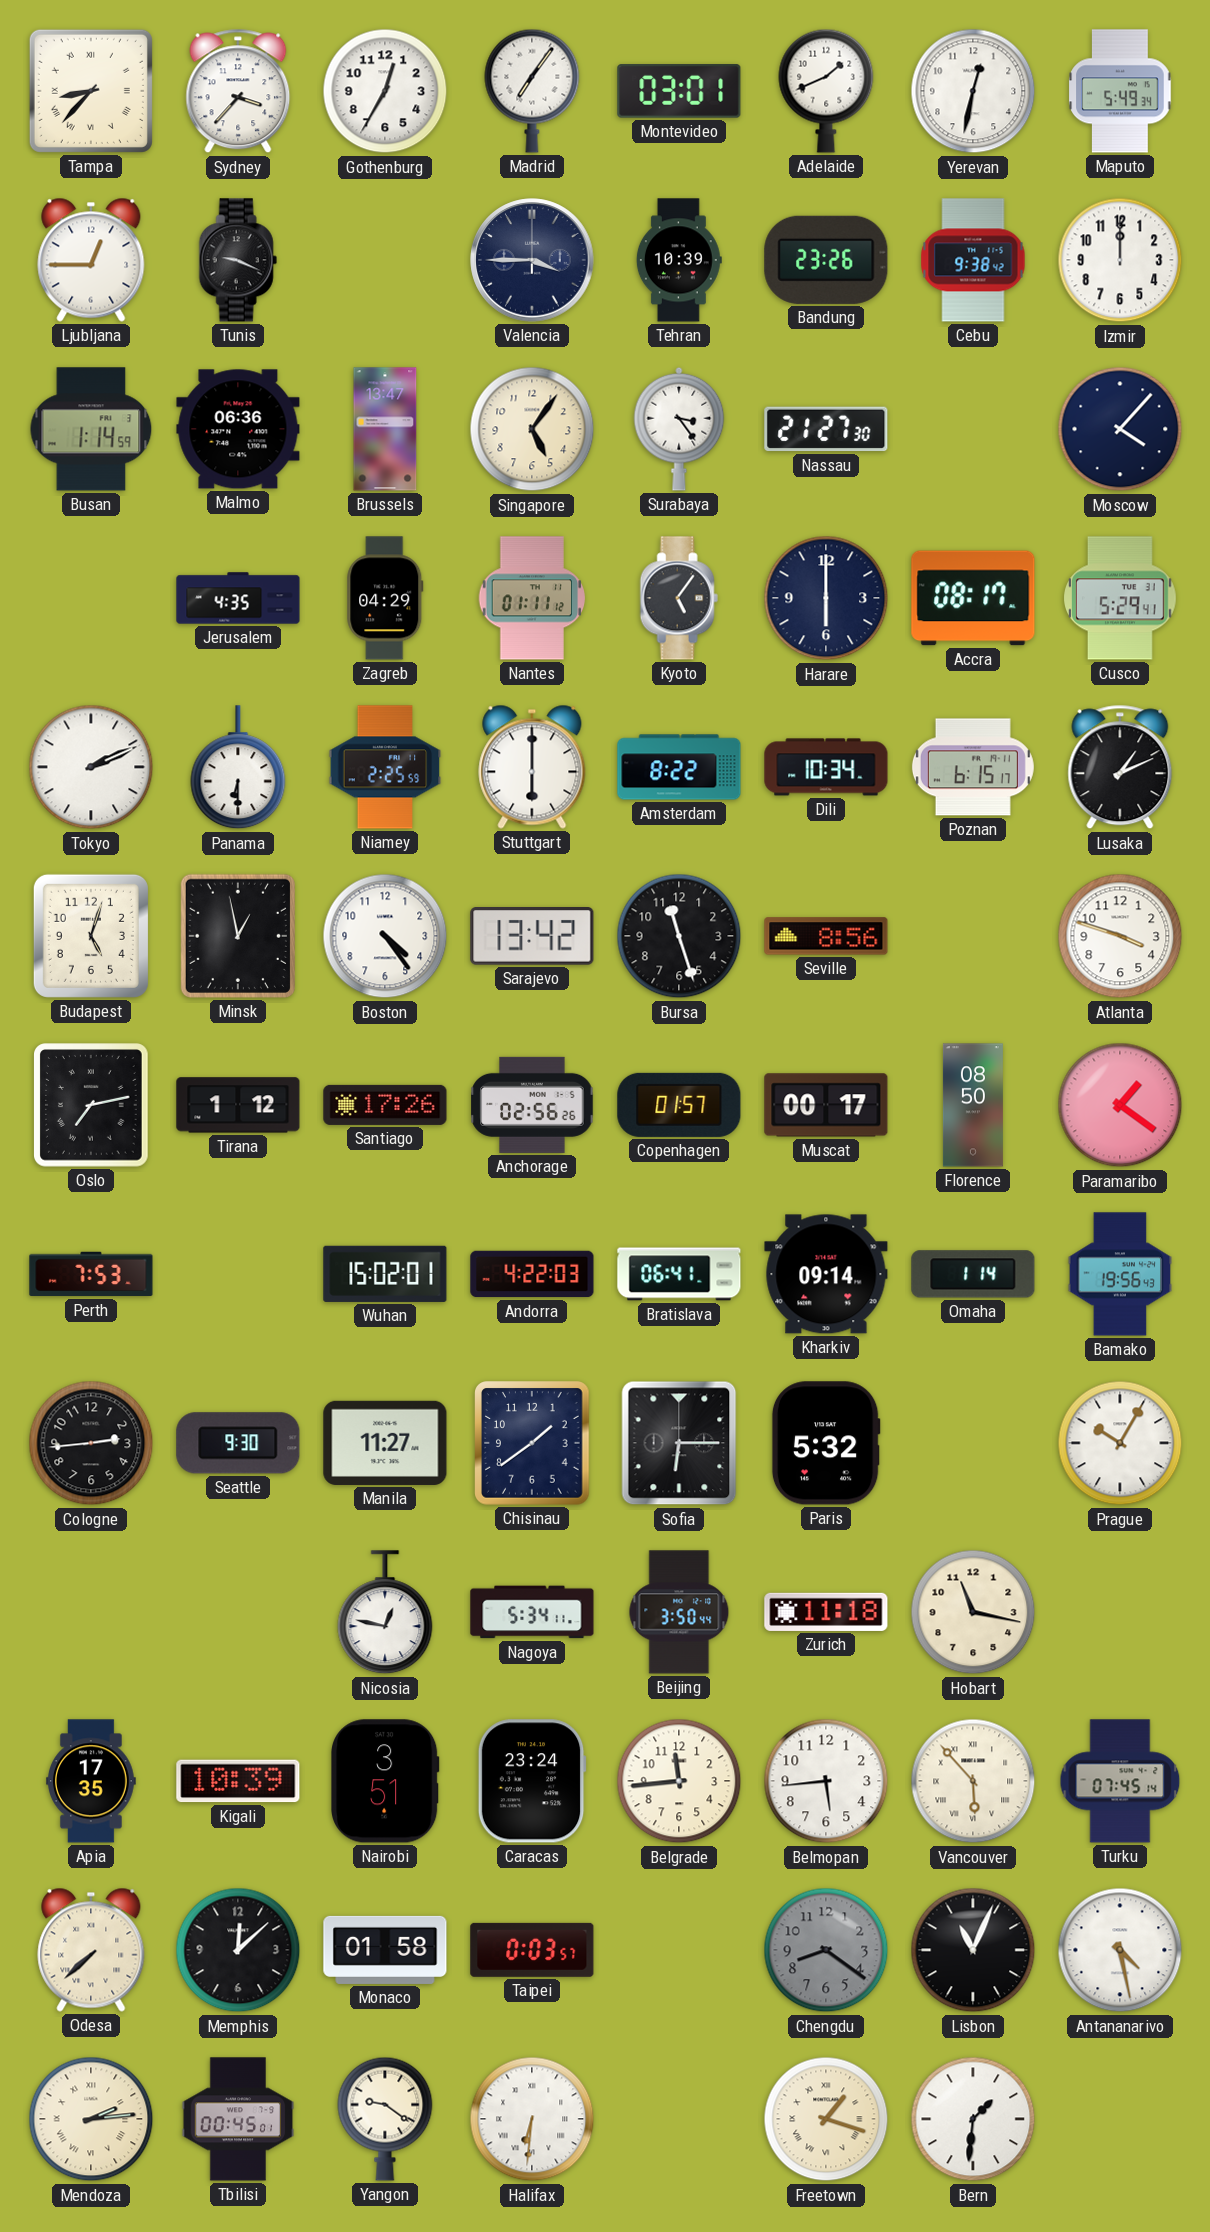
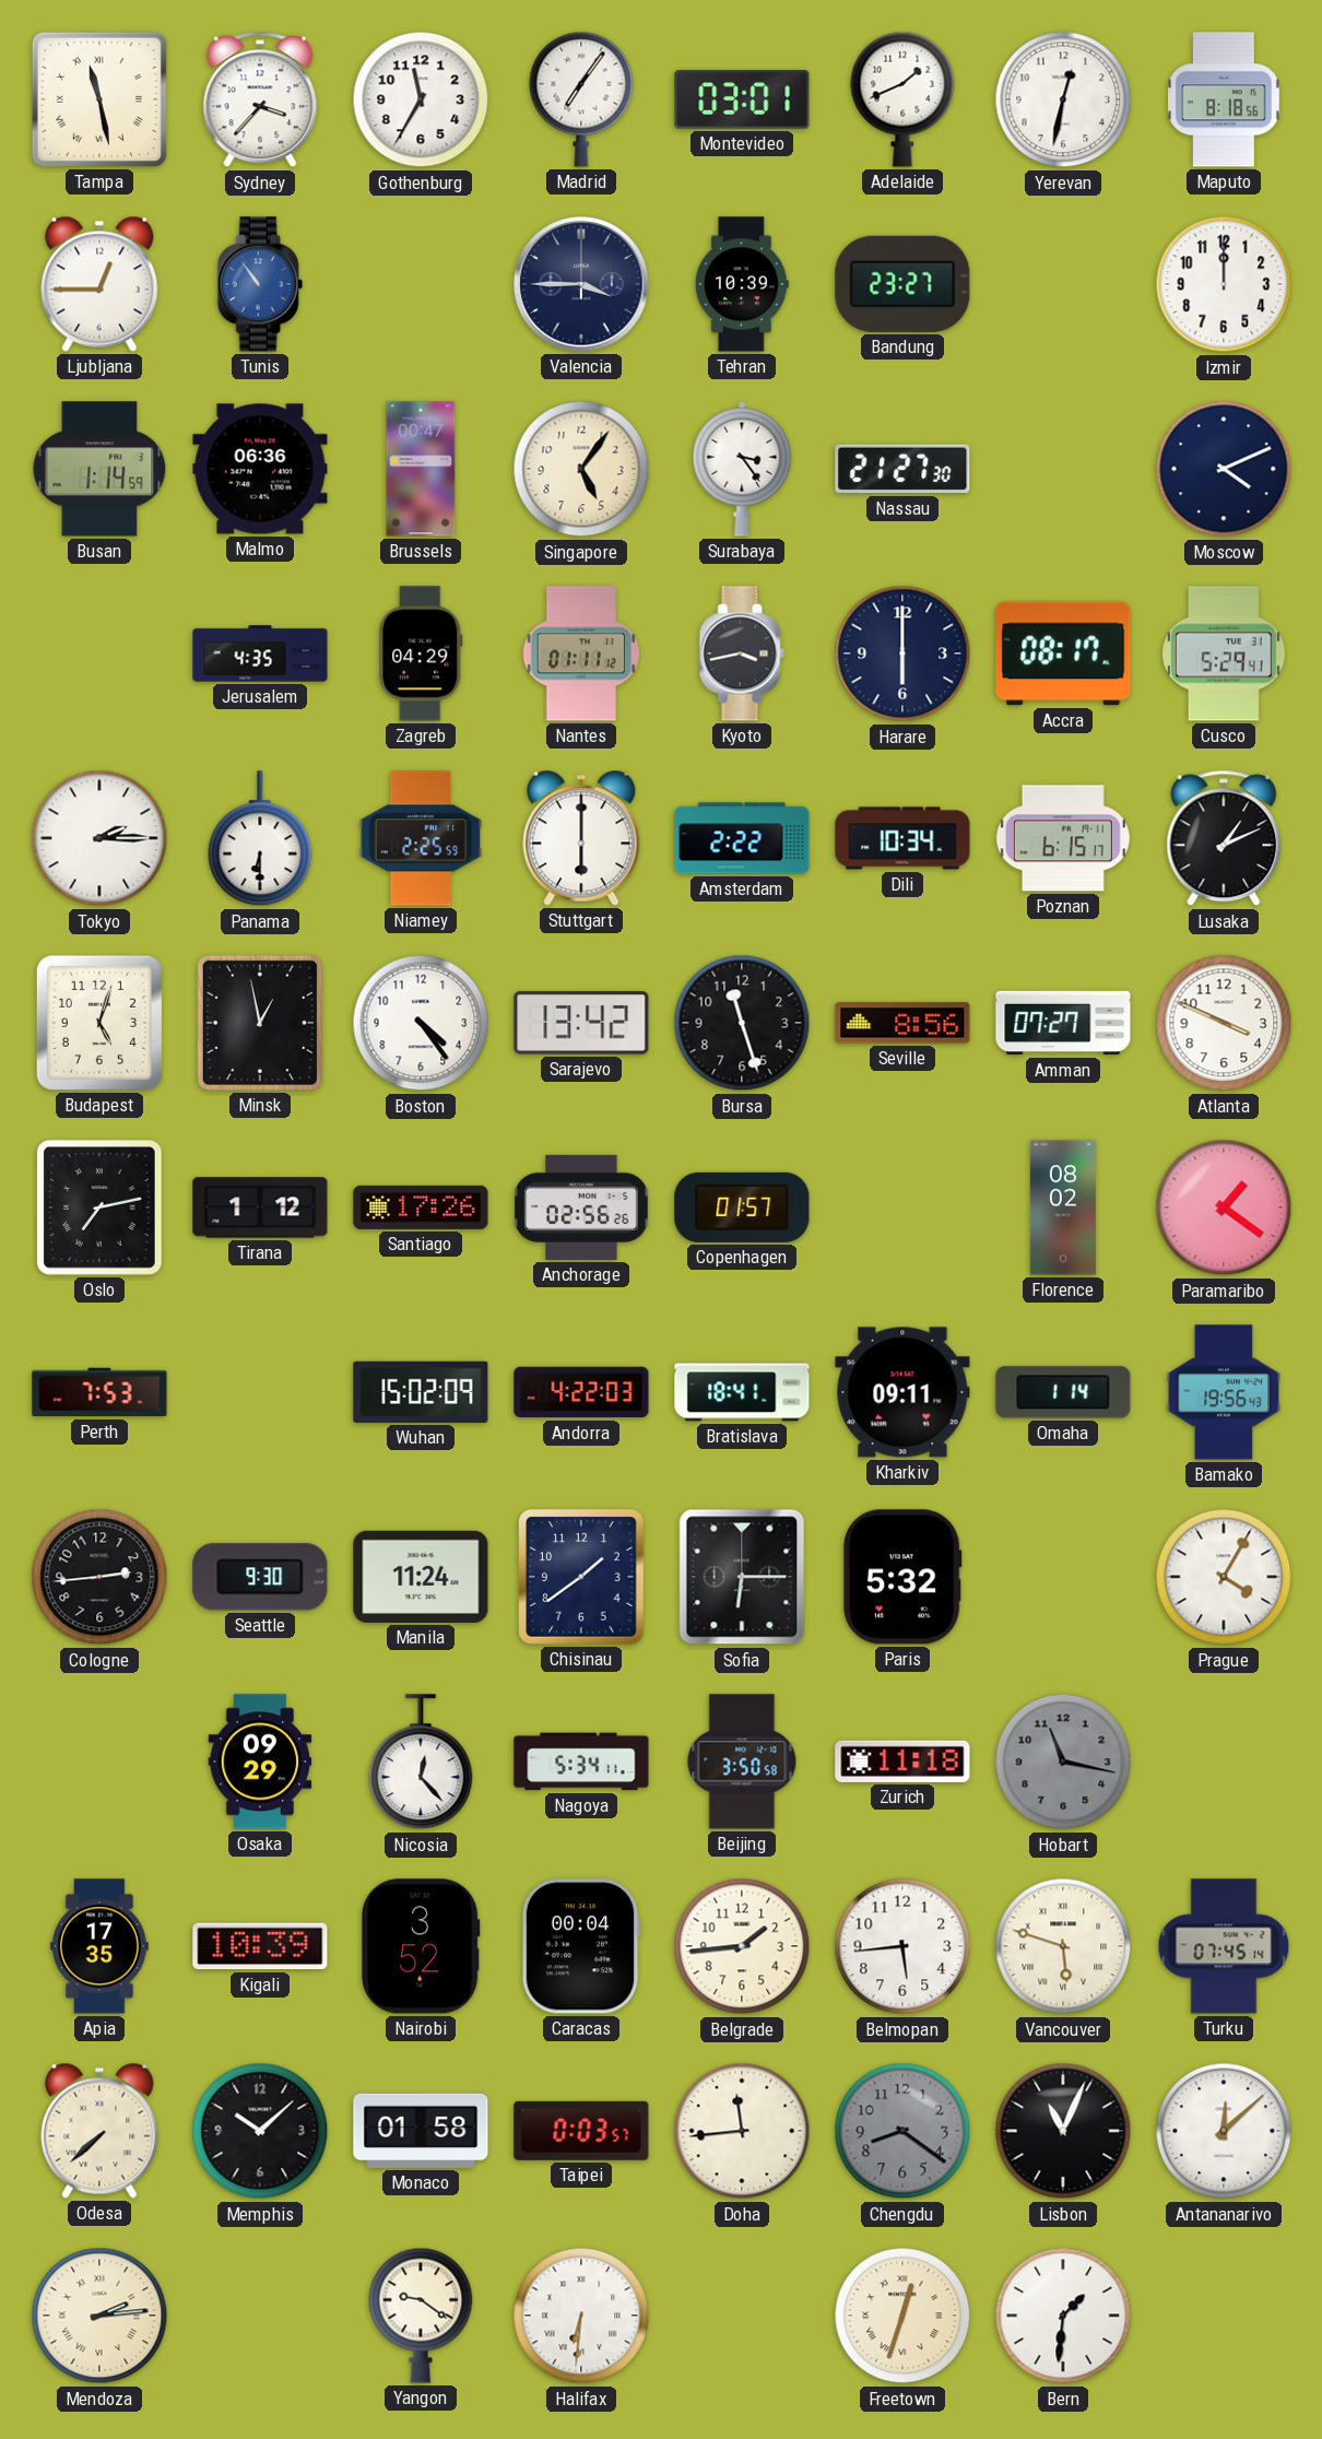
Tampa: 8:37 -> 11:28 (99, 99)
Gothenburg: 12:35 -> 11:35 (421, 99)
Maputo: 5:49 -> 8:18 (1224, 99)
Tunis: 9:19 -> 10:54 (260, 284)
Tunis dial: black -> blue (260, 284)
Bandung: 23:26 -> 23:27 (902, 284)
Cebu: 9:38 -> none (973, 260)
Brussels: 13:47 -> 00:47 (421, 469)
Moscow: 4:07 -> 4:11 (1224, 469)
Kyoto: 5:06 -> 3:43 (742, 653)
Tokyo: 2:11 -> 2:15 (99, 838)
Amsterdam: 8:22 -> 2:22 (742, 838)
Amman: none -> 07:27 (1063, 1023)
Atlanta: 3:48 -> 3:49 (1224, 1023)
Muscat: 00:17 -> none (826, 1105)
Florence: 08:50 -> 08:02 (1063, 1207)
Wuhan: 15:02:01 -> 15:02:09 (421, 1392)
Bratislava: 06:41 -> 18:41 (742, 1392)
Kharkiv: 09:14 -> 09:11 (902, 1392)
Manila: 11:27 -> 11:24 (421, 1577)
Prague: 10:05 -> 4:05 (1224, 1577)
Osaka: none -> 09:29 (260, 1761)
Nicosia: 12:47 -> 12:23 (421, 1763)
Beijing: 3:50:44 -> 3:50:58 (742, 1761)
Hobart dial: cream -> grey (1063, 1761)
Nairobi: 3:51 -> 3:52 (421, 1946)
Caracas: 23:24 -> 00:04 (581, 1946)
Belgrade: 11:44 -> 1:44 (742, 1946)
Vancouver: 5:53 -> 5:48 (1063, 1946)
Memphis: 12:08 -> 10:08 (260, 2131)
Doha: none -> 11:44 (742, 2131)
Antananarivo: 4:28 -> 12:08 (1224, 2131)
Tbilisi: 00:45 -> none (238, 2119)
Freetown: 1:18 -> 12:33 (902, 2316)
